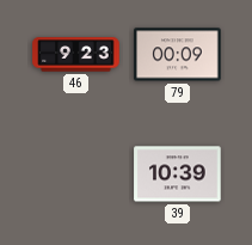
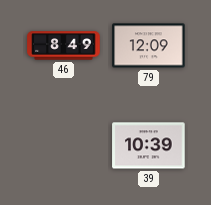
46: 9:23 -> 8:49 (64, 46)
79: 00:09 -> 12:09 (149, 46)
